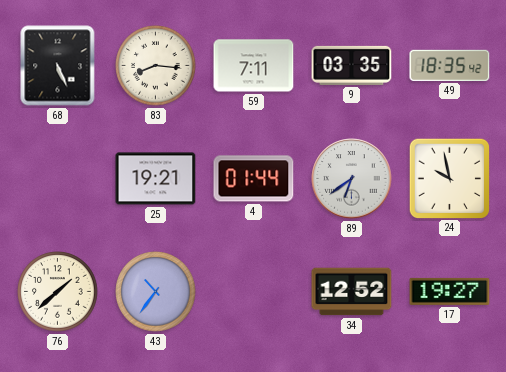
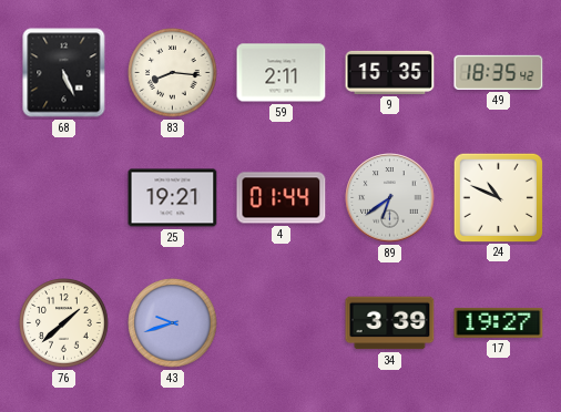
59: 7:11 -> 2:11 (282, 73)
9: 03:35 -> 15:35 (390, 72)
24: 9:58 -> 10:49 (498, 197)
43: 10:36 -> 9:42 (173, 323)
34: 12:52 -> 3:39 (390, 323)
